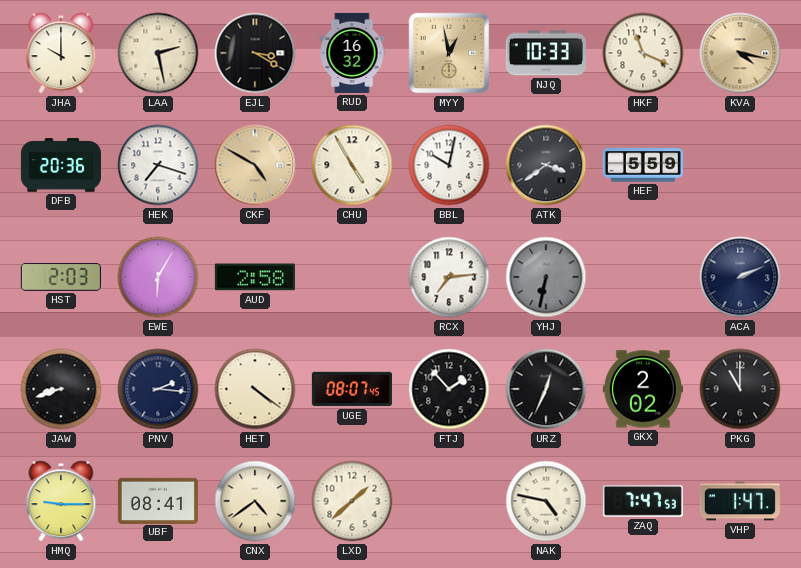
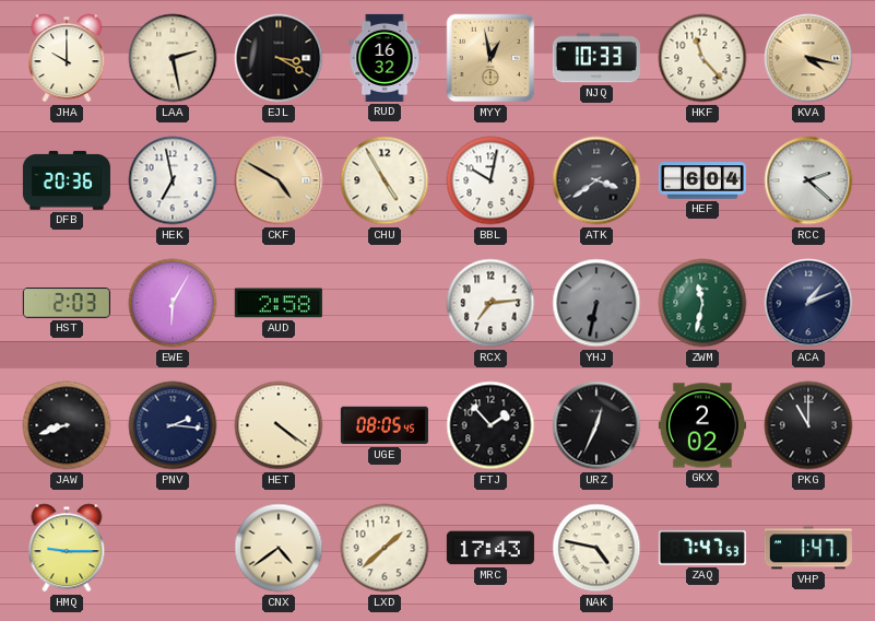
HKF: 11:19 -> 11:23 (702, 58)
HEK: 7:18 -> 6:58 (173, 180)
HEF: 5:59 -> 6:04 (702, 180)
RCC: none -> 2:22 (808, 180)
ZWM: none -> 11:32 (702, 303)
ACA: 2:11 -> 1:11 (808, 303)
UGE: 08:07 -> 08:05 (385, 425)
UBF: 08:41 -> none (158, 500)
MRC: none -> 17:43 (490, 548)
